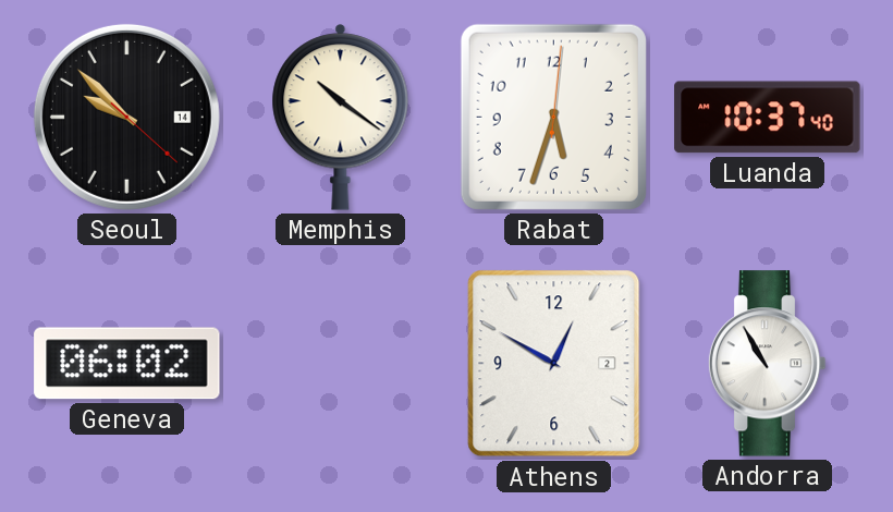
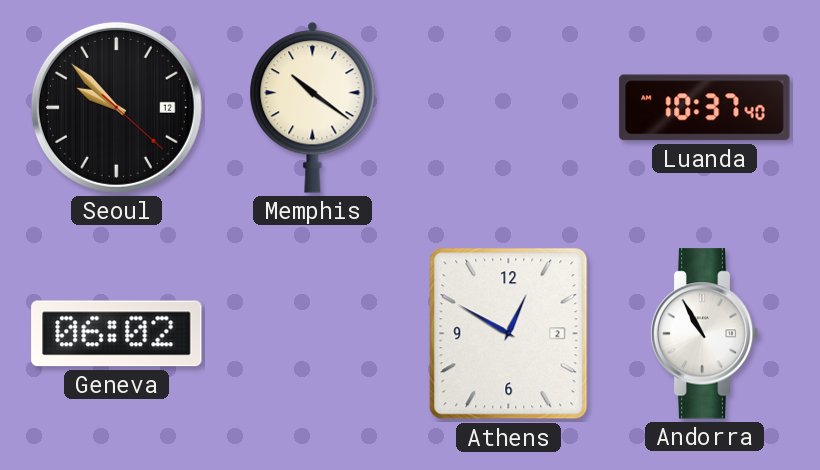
Seoul date: 14 -> 12 (116, 107)
Rabat: 5:33 -> none (553, 117)
